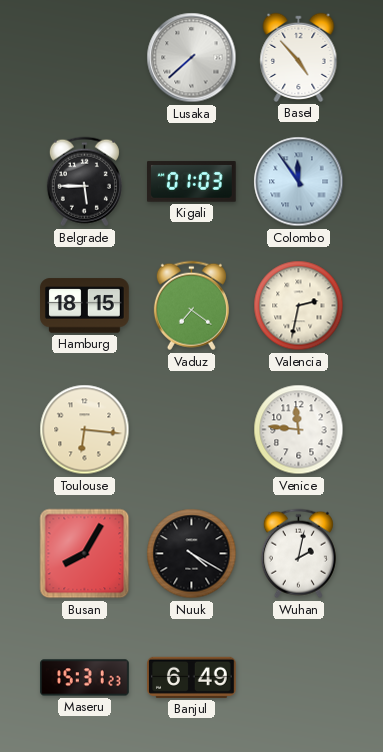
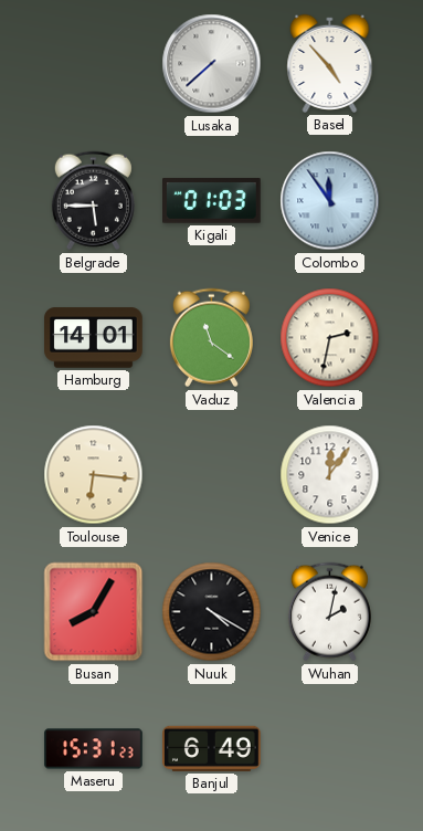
Hamburg: 18:15 -> 14:01 (94, 338)
Vaduz: 7:21 -> 11:21 (211, 338)
Venice: 11:46 -> 12:06 (330, 475)
